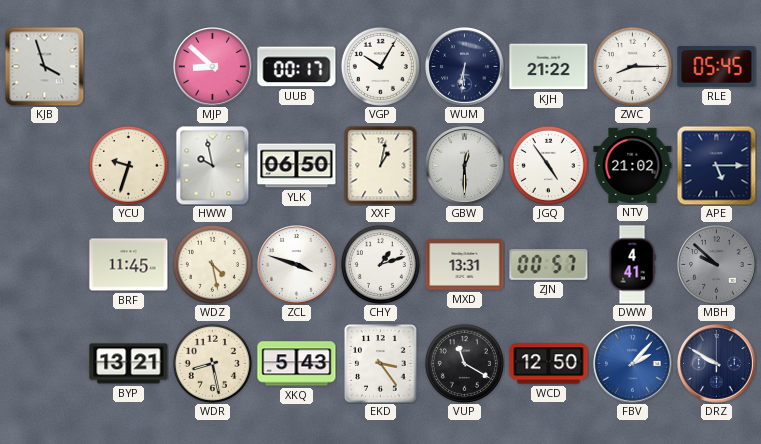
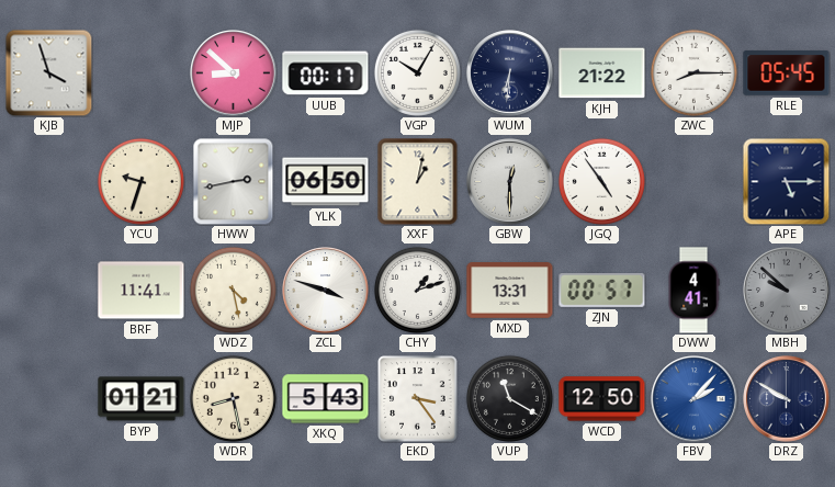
HWW: 9:58 -> 2:43 (234, 181)
NTV: 21:02 -> none (633, 165)
BRF: 11:45 -> 11:41 (142, 291)
BYP: 13:21 -> 01:21 (142, 399)
